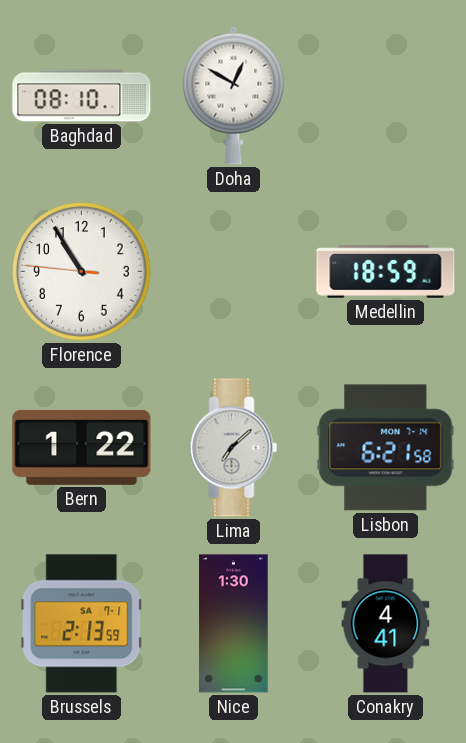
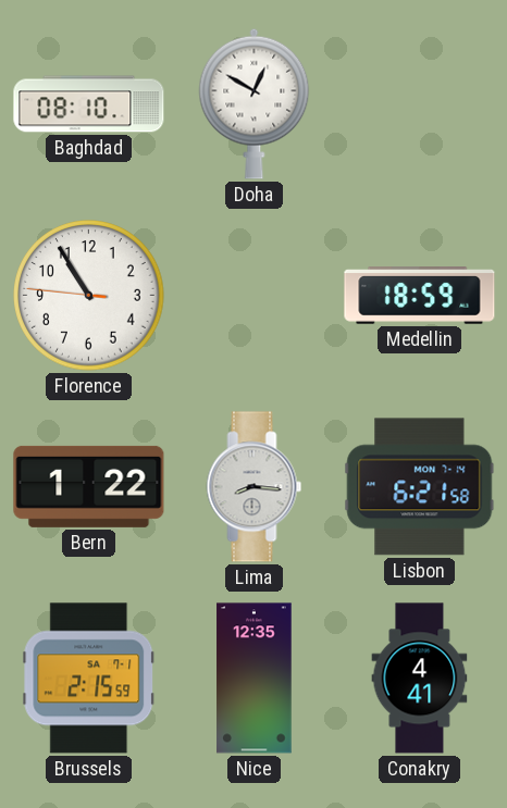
Lima: 7:08 -> 8:16 (255, 487)
Brussels: 2:13 -> 2:15 (89, 679)
Nice: 1:30 -> 12:35 (255, 679)
